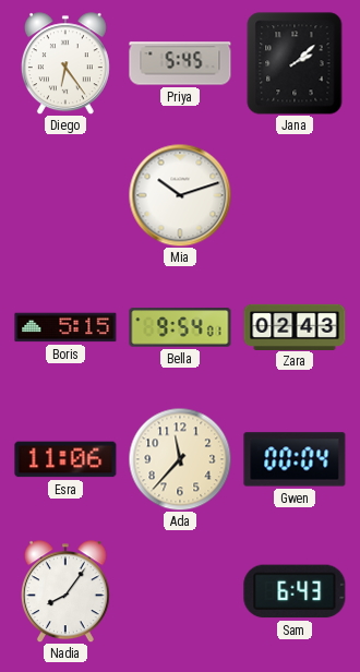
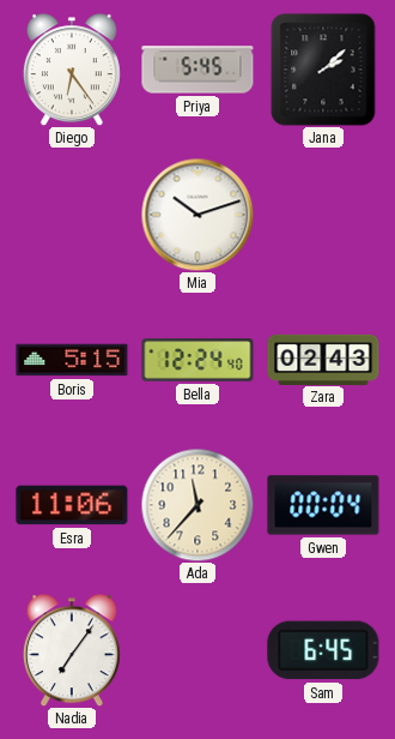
Bella: 9:54 -> 12:24 (197, 360)
Nadia: 8:06 -> 7:06 (72, 650)
Sam: 6:43 -> 6:45 (323, 650)
